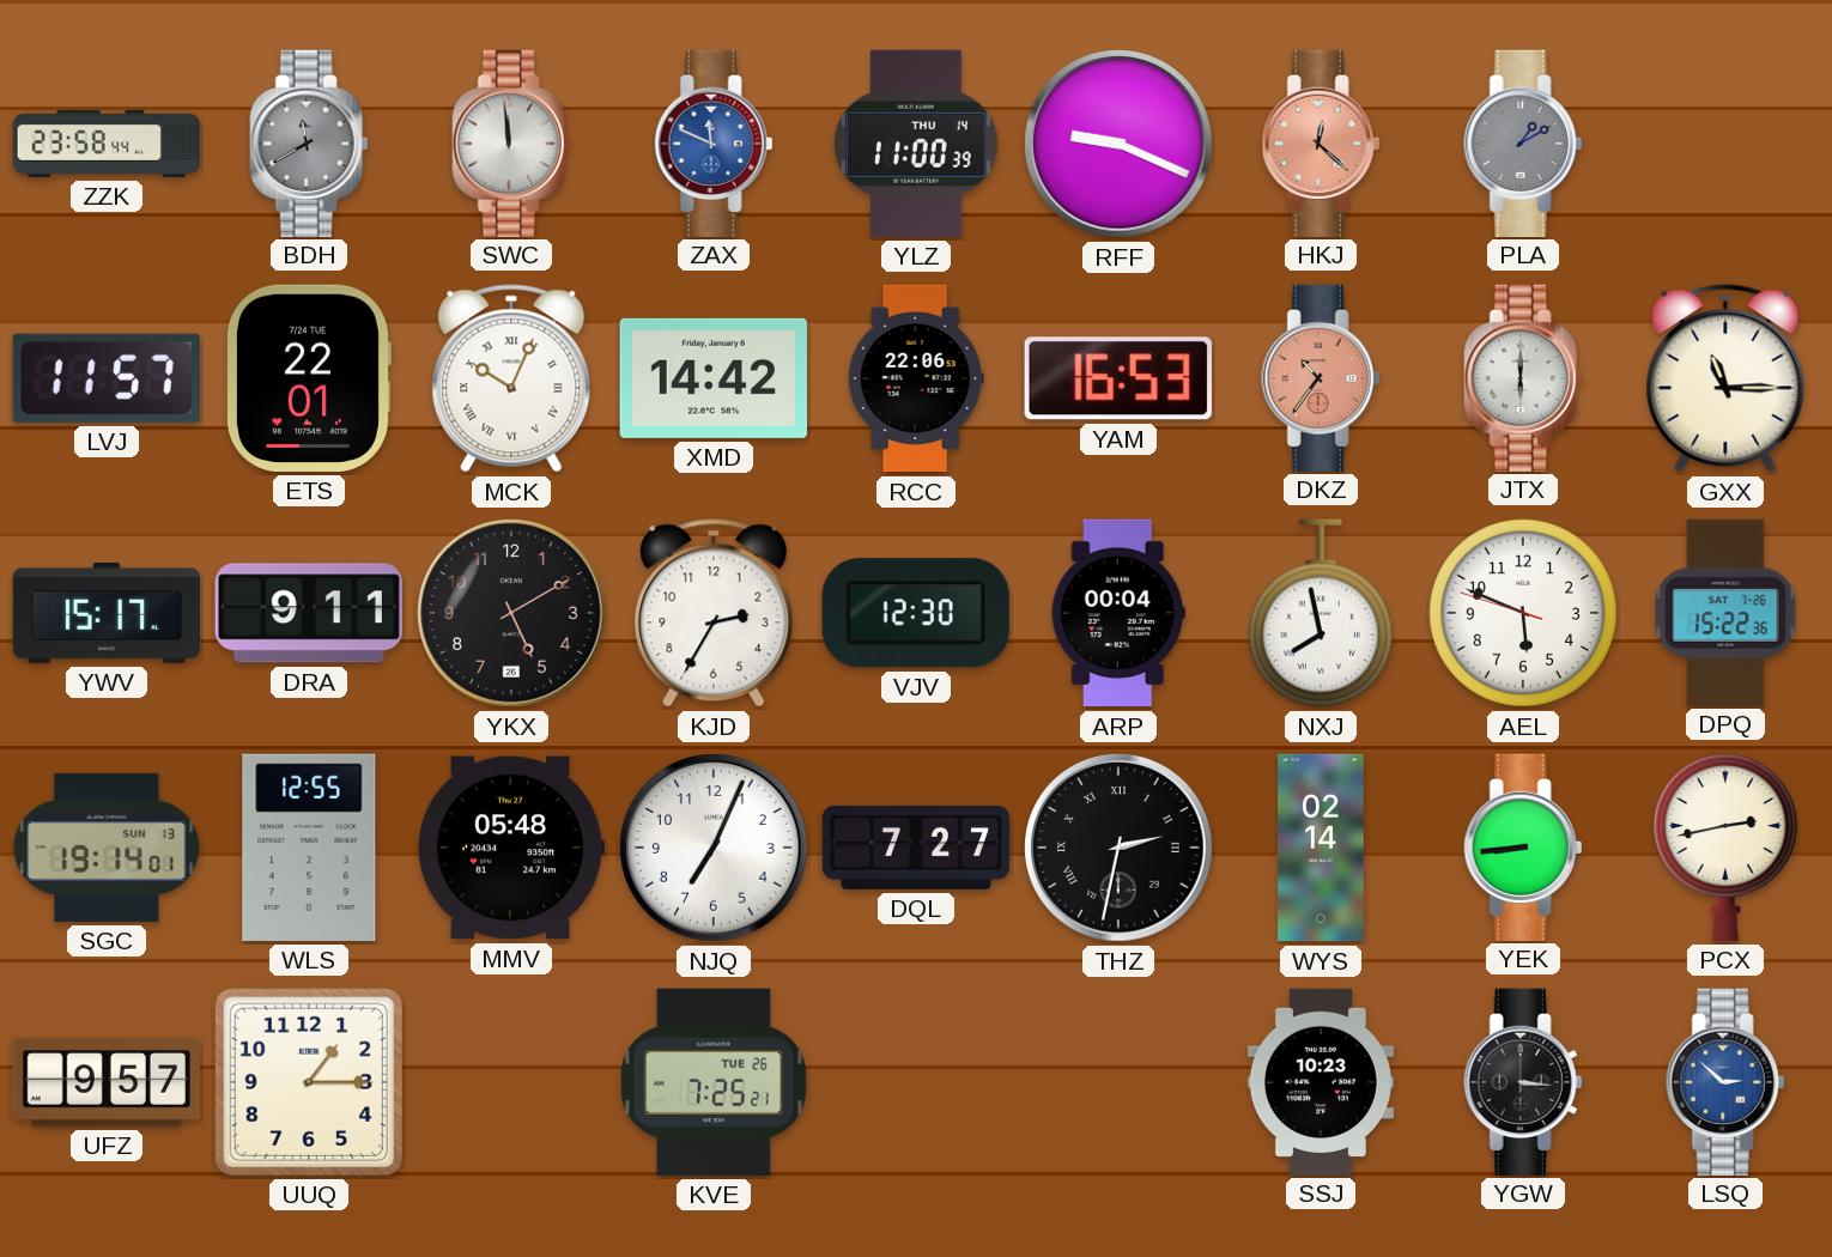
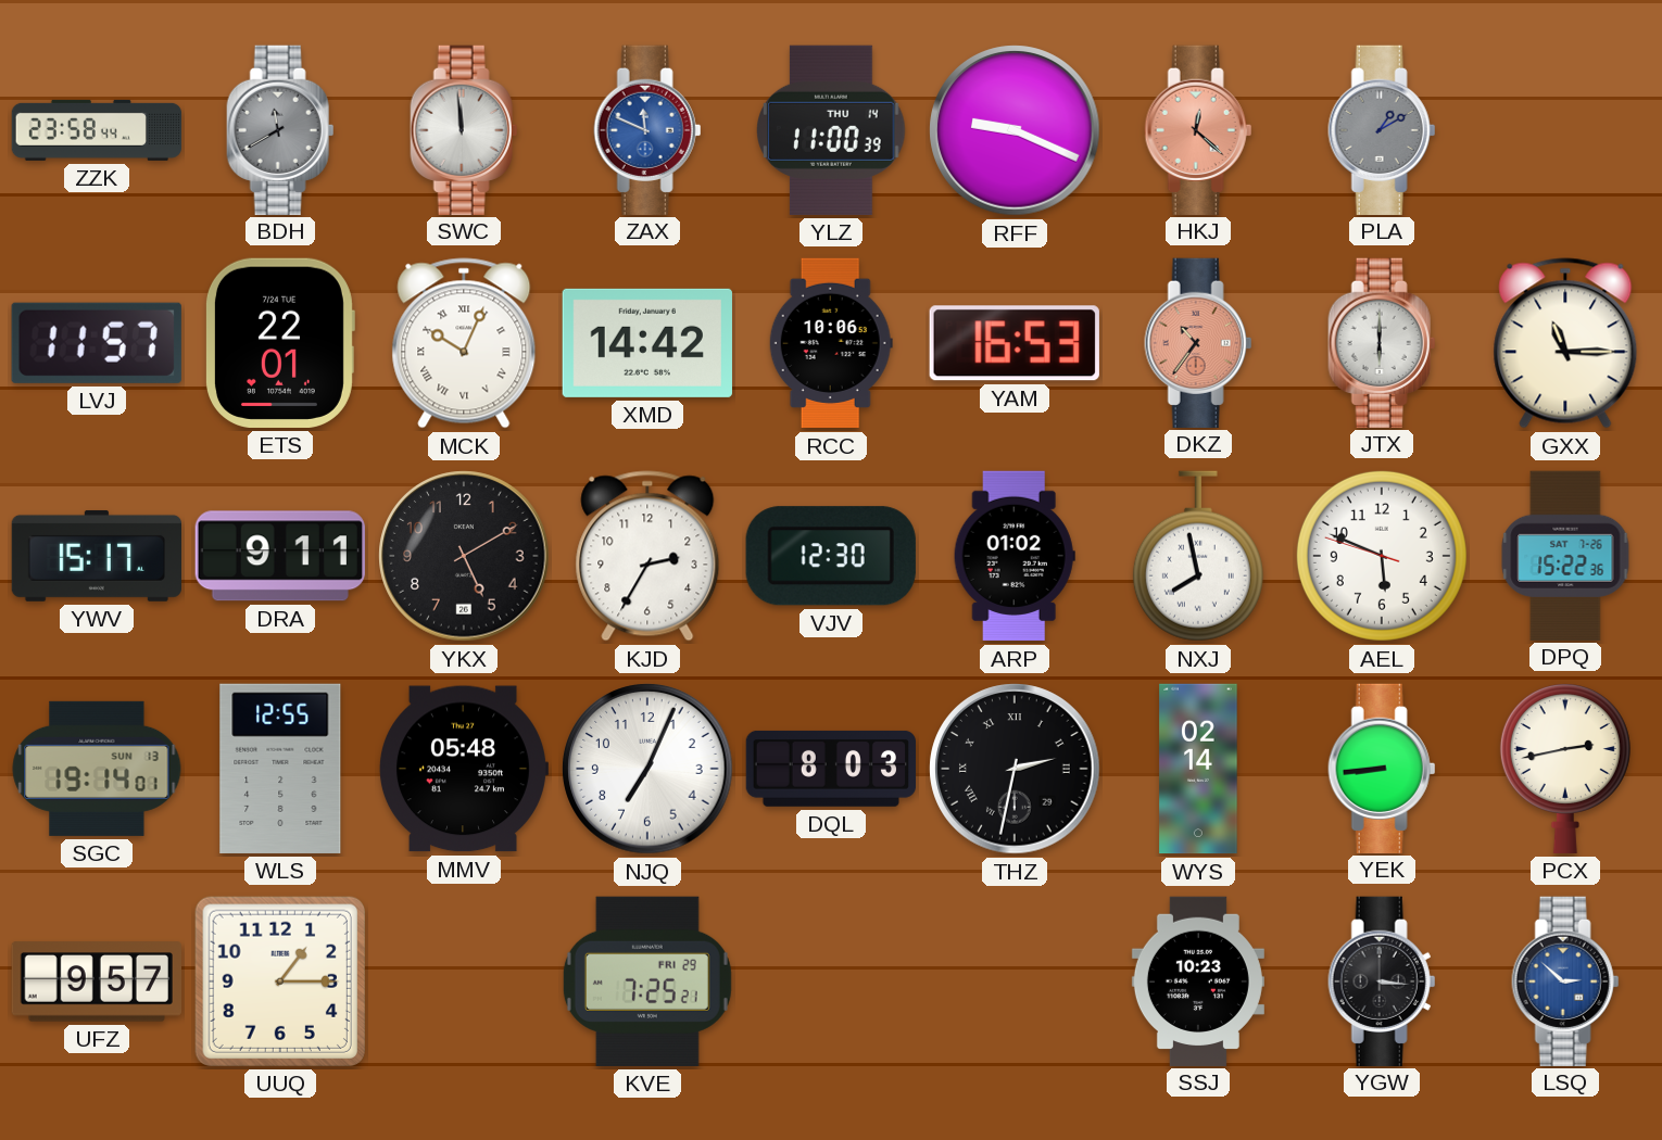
RCC: 22:06 -> 10:06 (831, 343)
ARP: 00:04 -> 01:02 (1015, 556)
DQL: 7:27 -> 8:03 (830, 769)
KVE date: TUE 26 -> FRI 29 (647, 981)
